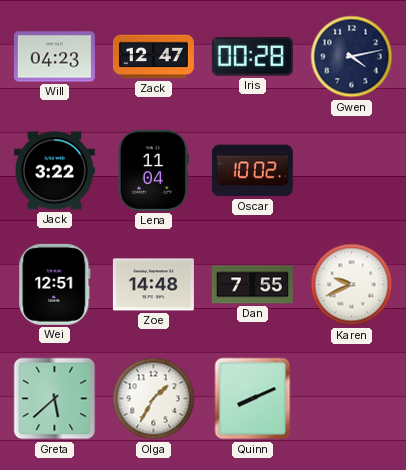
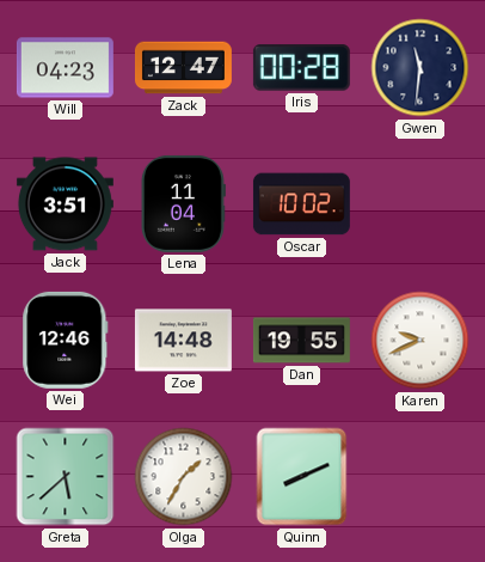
Gwen: 4:13 -> 11:31 (420, 68)
Jack: 3:22 -> 3:51 (65, 204)
Wei: 12:51 -> 12:46 (66, 340)
Dan: 7:55 -> 19:55 (301, 341)
